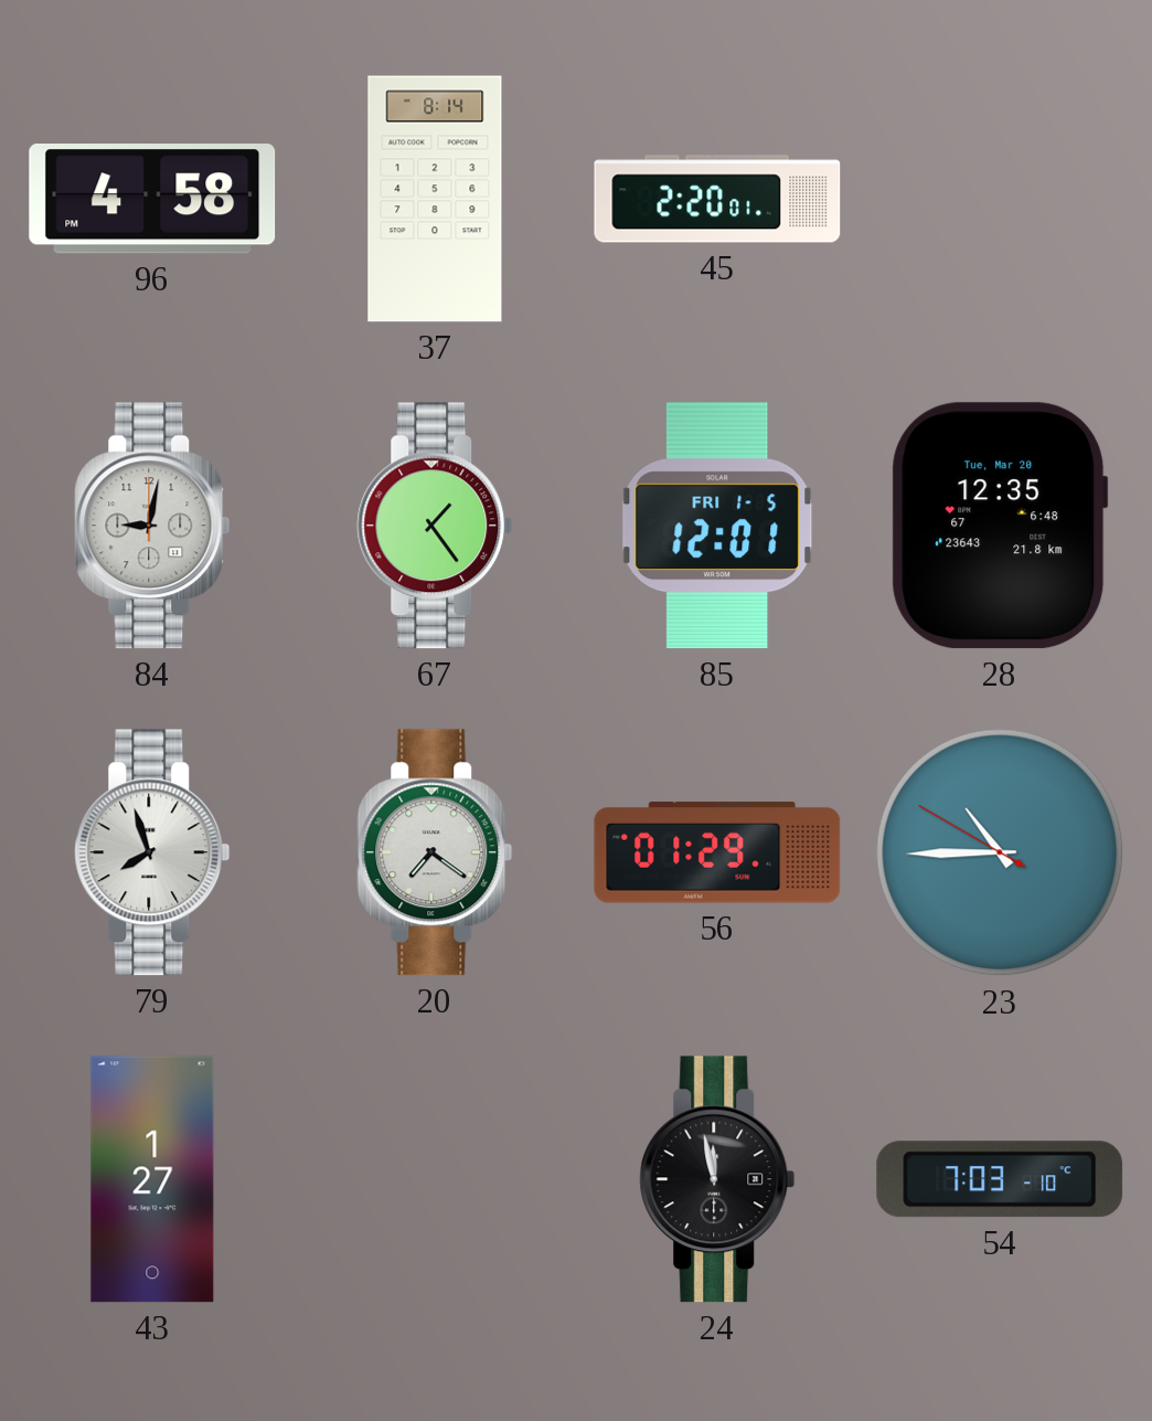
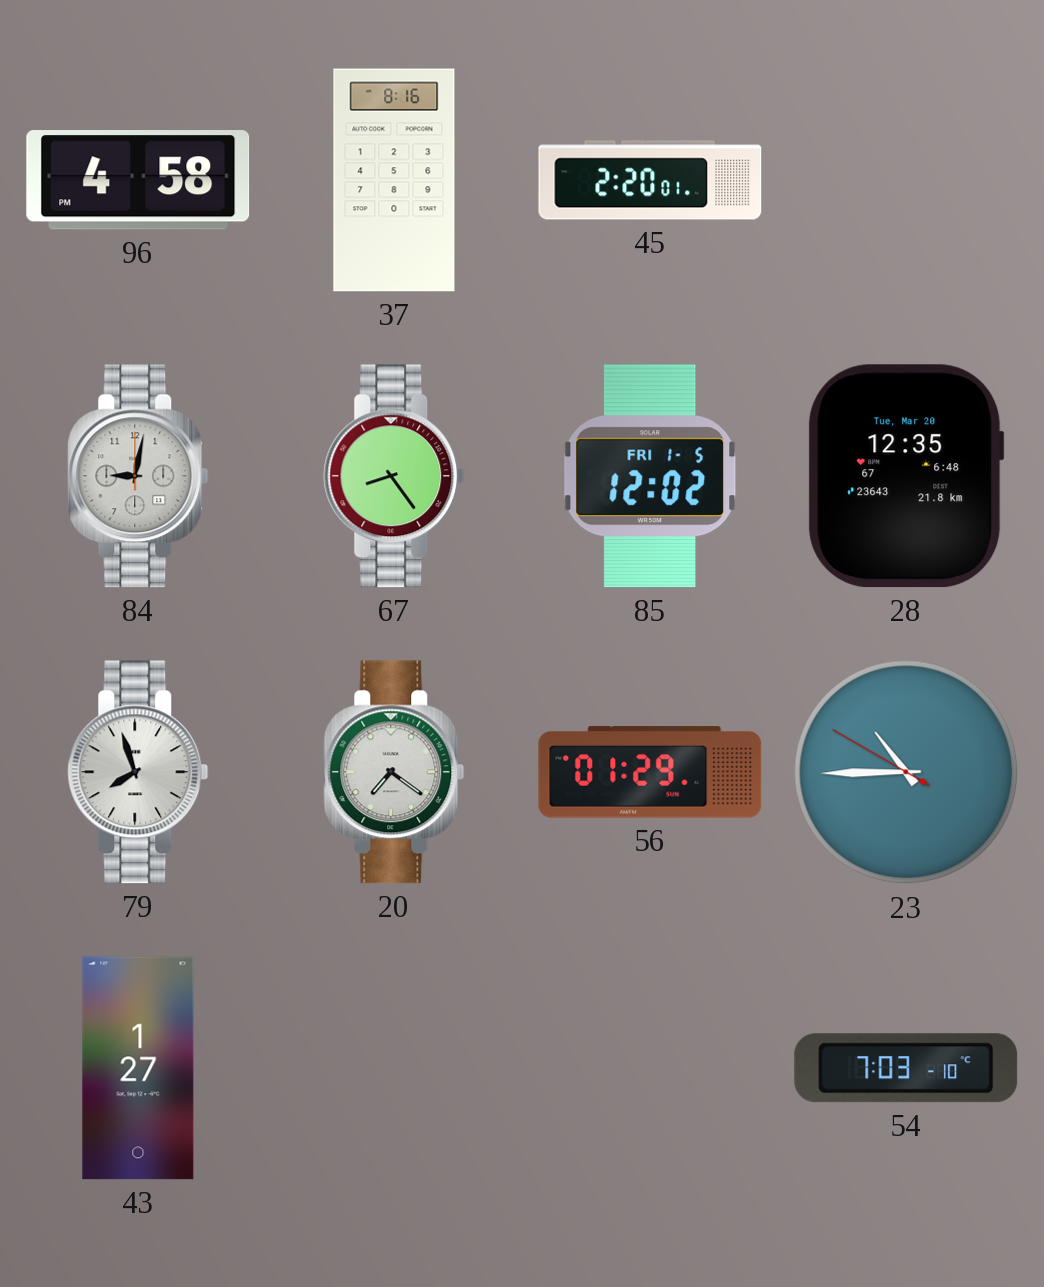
37: 8:14 -> 8:16 (394, 180)
67: 1:24 -> 8:24 (394, 476)
85: 12:01 -> 12:02 (650, 476)
24: 11:58 -> none (717, 1179)
